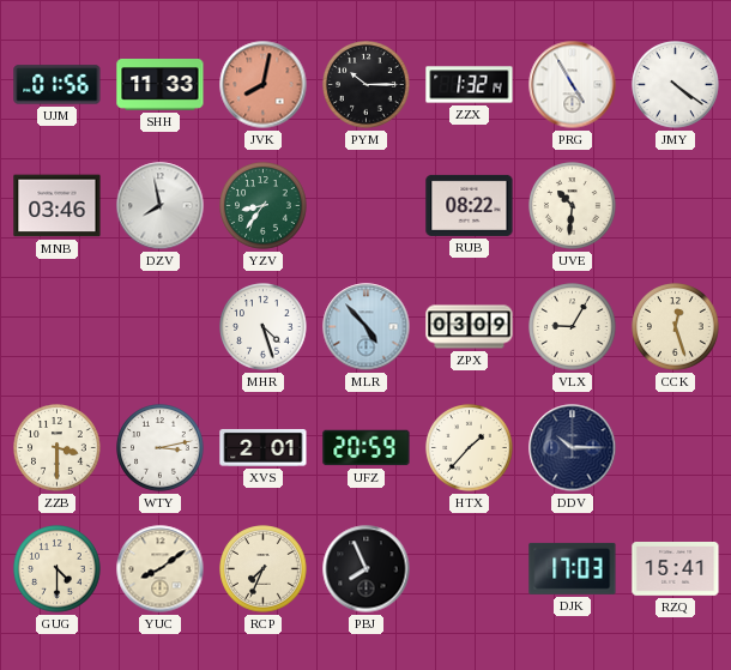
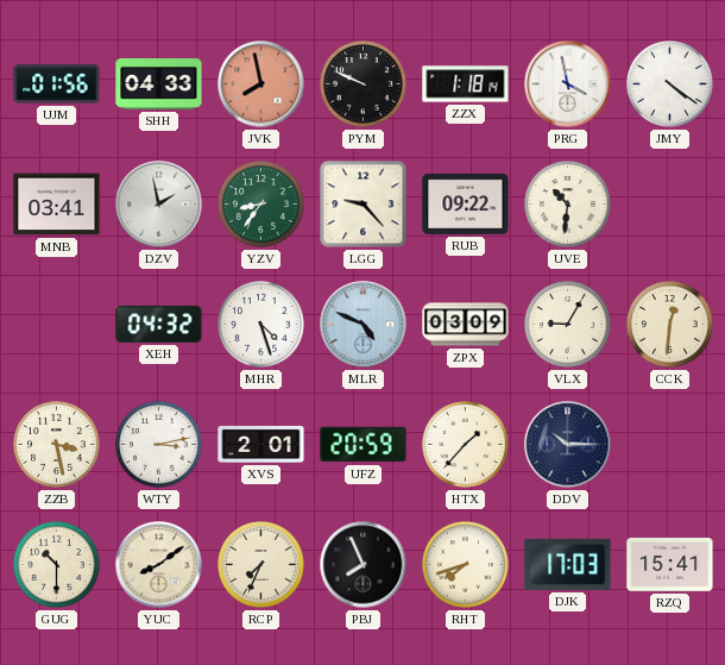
SHH: 11:33 -> 04:33 (159, 84)
JVK: 8:02 -> 7:58 (261, 84)
PYM: 10:15 -> 9:49 (364, 84)
ZZX: 1:32 -> 1:18 (466, 84)
PRG: 4:55 -> 3:58 (568, 84)
MNB: 03:46 -> 03:41 (57, 205)
DZV: 7:58 -> 1:58 (159, 205)
LGG: none -> 9:23 (364, 205)
RUB: 08:22 -> 09:22 (466, 203)
XEH: none -> 04:32 (159, 324)
MLR: 4:53 -> 4:49 (364, 325)
CCK: 12:27 -> 12:31 (670, 325)
ZZB: 3:30 -> 3:28 (57, 445)
GUG: 4:30 -> 10:30 (57, 565)
RHT: none -> 7:42 (466, 565)
